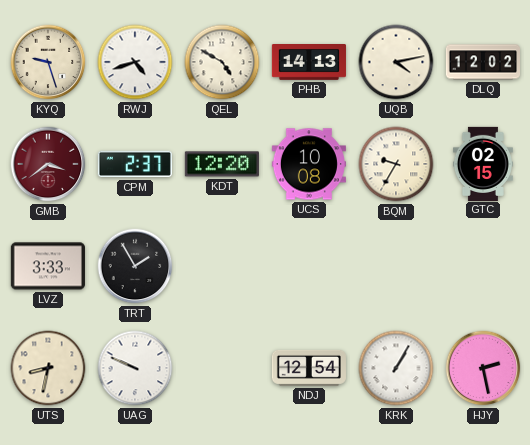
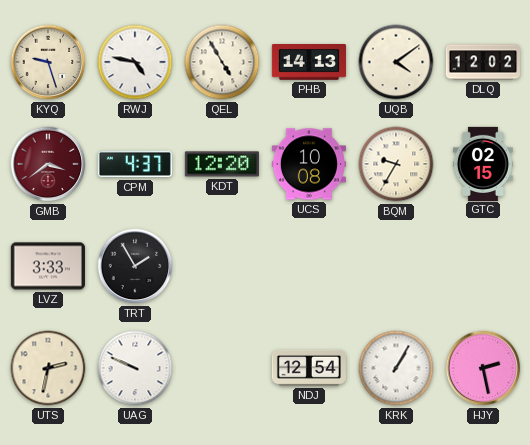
RWJ: 4:42 -> 4:47 (135, 62)
QEL: 4:50 -> 4:55 (222, 62)
UQB: 4:13 -> 4:09 (396, 62)
CPM: 2:37 -> 4:37 (135, 164)
UTS: 8:32 -> 2:32 (48, 368)
